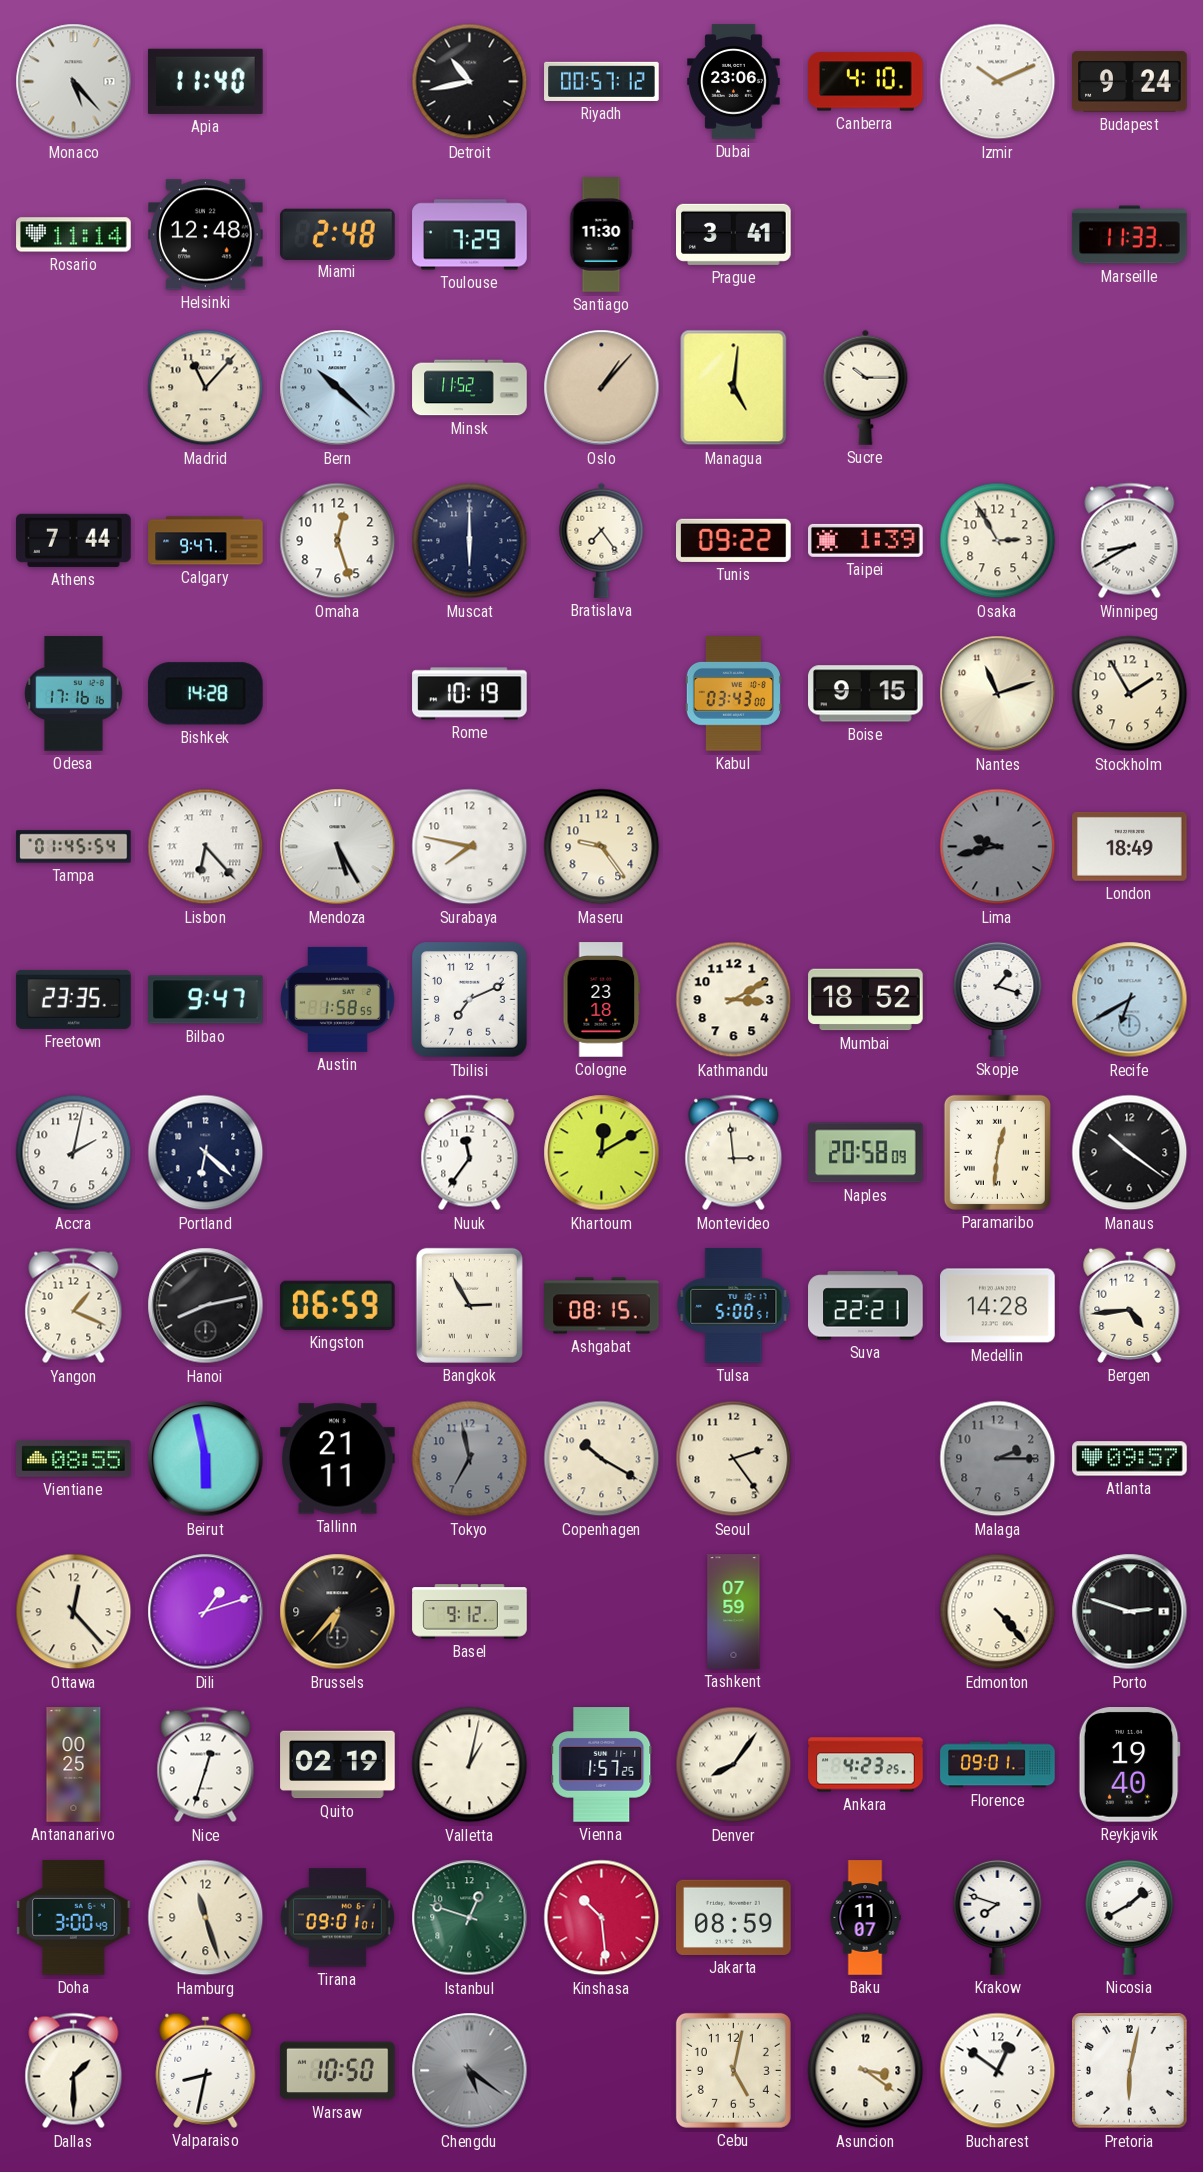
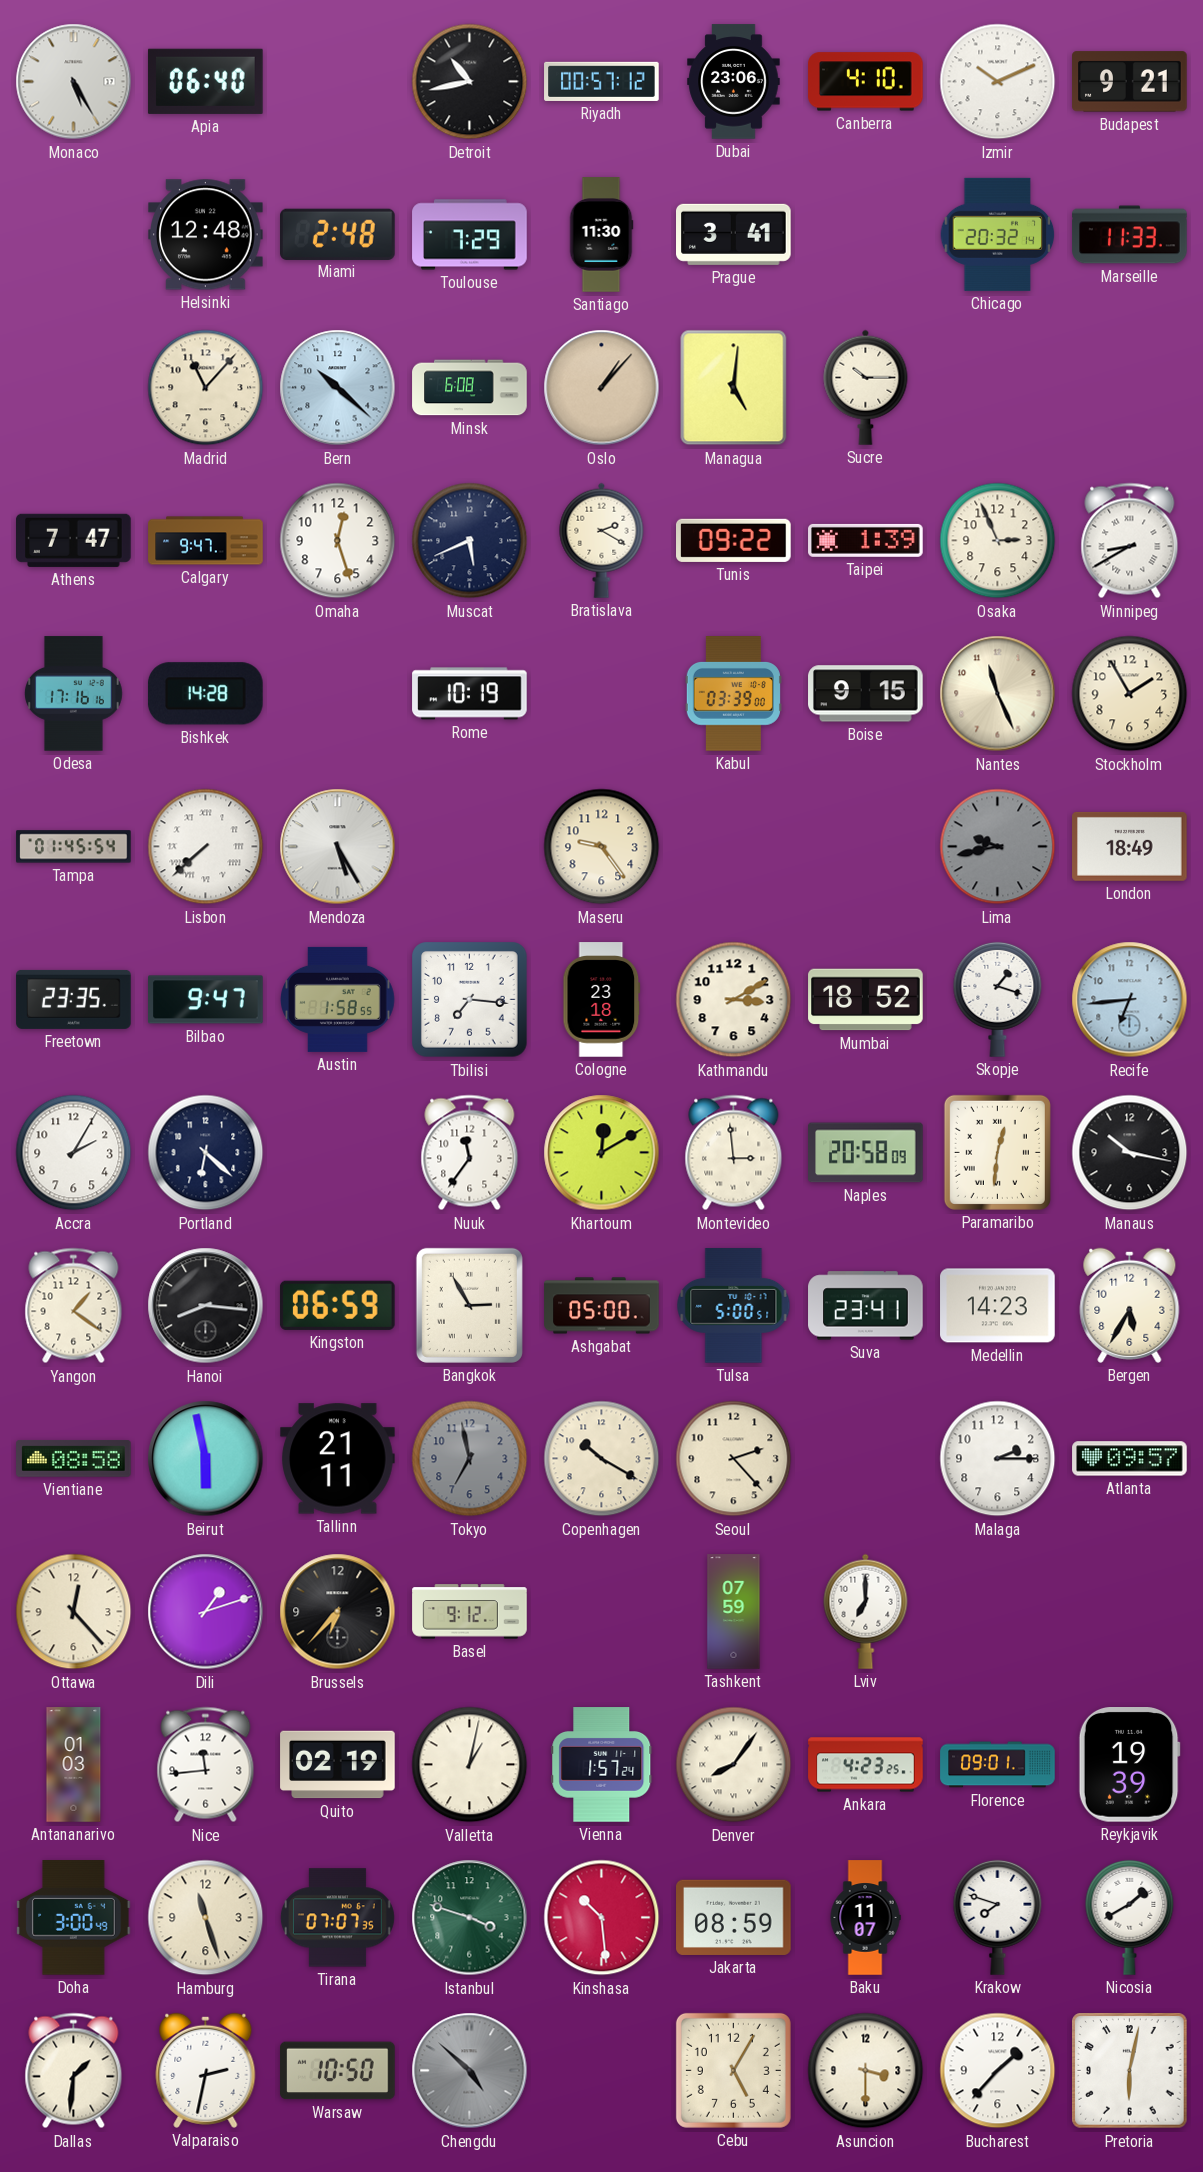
Monaco: 5:23 -> 5:25 (74, 82)
Apia: 11:40 -> 06:40 (205, 81)
Budapest: 9:24 -> 9:21 (1130, 82)
Rosario: 11:14 -> none (74, 235)
Chicago: none -> 20:32 (998, 234)
Minsk: 11:52 -> 6:08 (470, 388)
Athens: 7:44 -> 7:47 (74, 540)
Muscat: 6:00 -> 5:41 (470, 541)
Bratislava: 7:24 -> 2:20 (602, 540)
Osaka: 2:55 -> 2:56 (998, 541)
Kabul: 03:43 -> 03:39 (733, 694)
Nantes: 11:12 -> 11:26 (998, 694)
Lisbon: 6:23 -> 7:38 (206, 847)
Surabaya: 7:47 -> none (470, 847)
Tbilisi: 7:11 -> 7:16 (470, 1000)
Recife: 6:40 -> 6:44 (1130, 1000)
Accra: 2:02 -> 2:05 (74, 1153)
Manaus: 10:21 -> 10:17 (1130, 1153)
Yangon: 1:19 -> 1:21 (74, 1306)
Hanoi: 8:13 -> 8:16 (206, 1306)
Ashgabat: 08:15 -> 05:00 (602, 1306)
Suva: 22:21 -> 23:41 (866, 1306)
Medellin: 14:28 -> 14:23 (998, 1306)
Bergen: 4:44 -> 5:35 (1130, 1305)
Vientiane: 08:55 -> 08:58 (74, 1459)
Seoul: 2:24 -> 2:23 (734, 1459)
Malaga dial: grey -> white (998, 1459)
Lviv: none -> 7:00 (866, 1611)
Edmonton: 4:23 -> none (998, 1612)
Porto: 2:48 -> none (1130, 1612)
Antananarivo: 00:25 -> 01:03 (74, 1765)
Nice: 12:33 -> 11:44 (206, 1765)
Vienna: 1:57:25 -> 1:57:24 (602, 1765)
Reykjavik: 19:40 -> 19:39 (1129, 1765)
Tirana: 09:01 -> 07:07 (337, 1918)
Istanbul: 12:48 -> 3:48 (470, 1918)
Dallas: 1:30 -> 1:31 (74, 2071)
Valparaiso: 8:32 -> 2:32 (206, 2070)
Chengdu: 5:21 -> 4:52 (470, 2071)
Cebu: 5:02 -> 5:05 (733, 2070)
Asuncion: 3:21 -> 3:30 (866, 2071)
Bucharest: 12:51 -> 1:37 (998, 2071)
